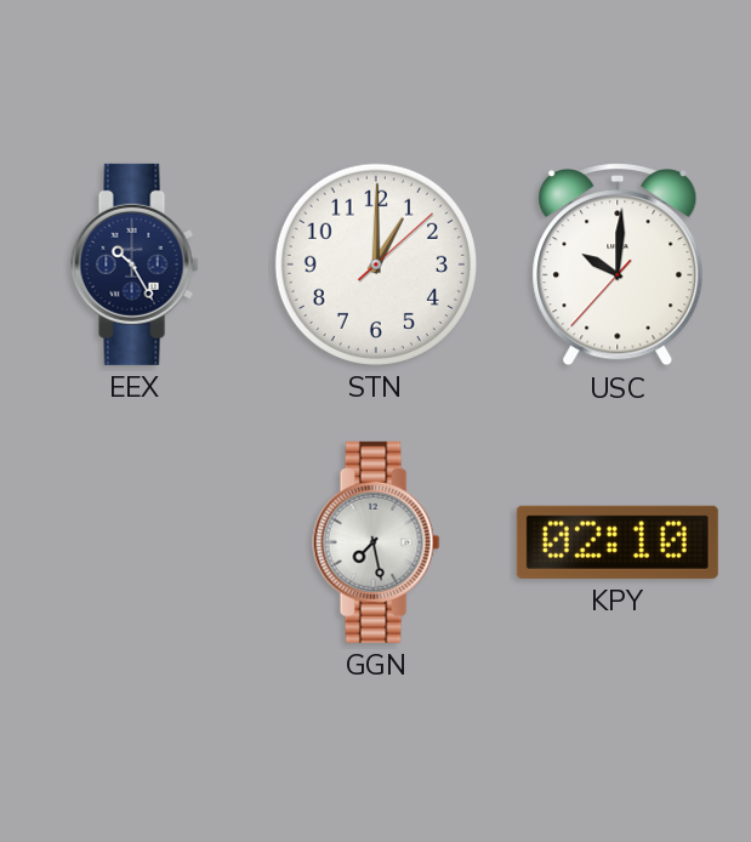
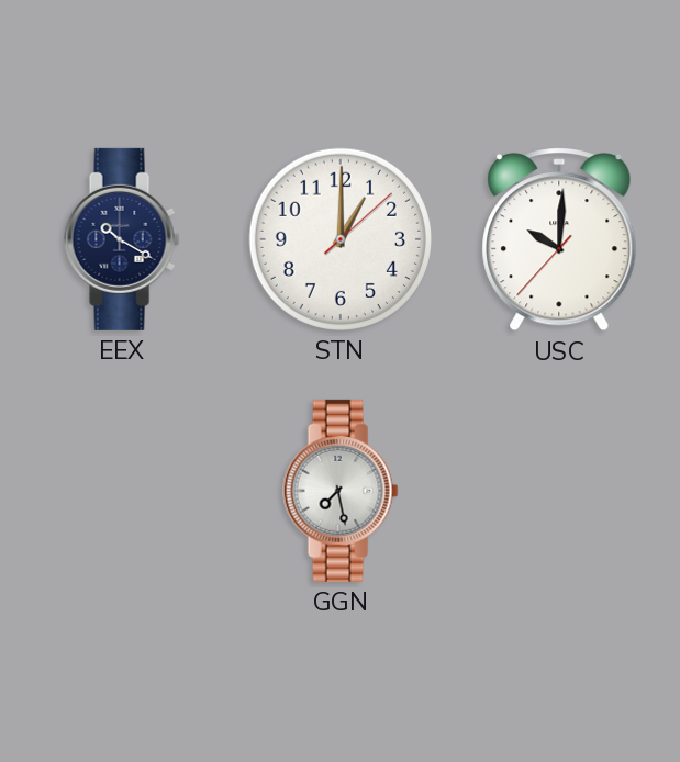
EEX: 10:25 -> 10:20 (122, 239)
KPY: 02:10 -> none (618, 542)
